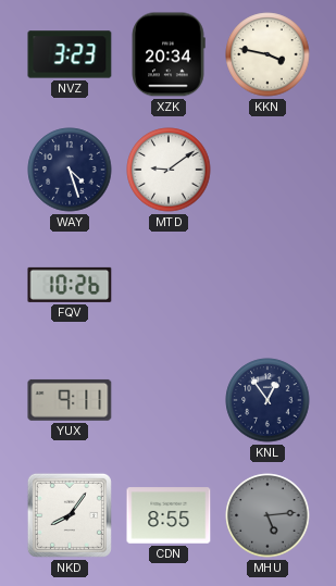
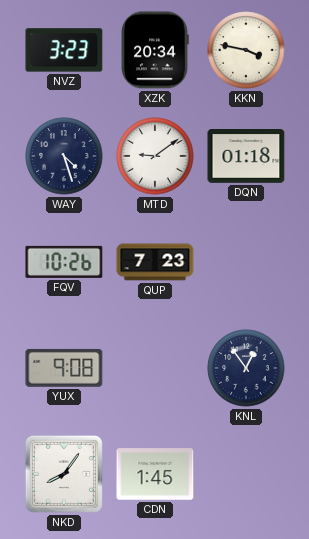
DQN: none -> 01:18 (246, 157)
QUP: none -> 7:23 (155, 262)
YUX: 9:11 -> 9:08 (64, 368)
CDN: 8:55 -> 1:45 (155, 474)
MHU: 5:14 -> none (267, 515)
